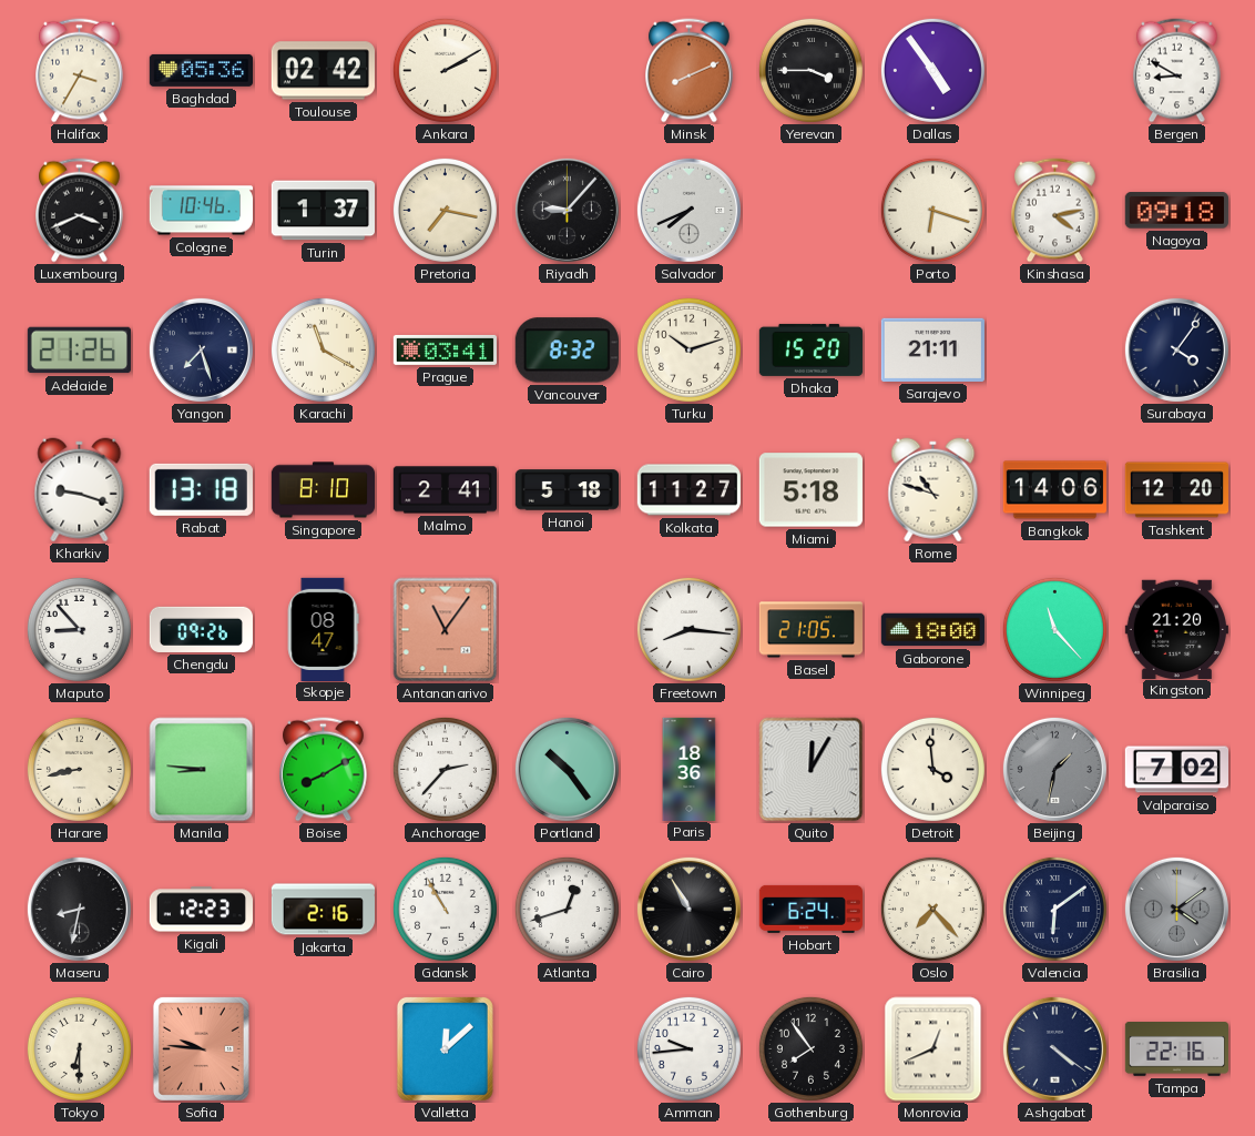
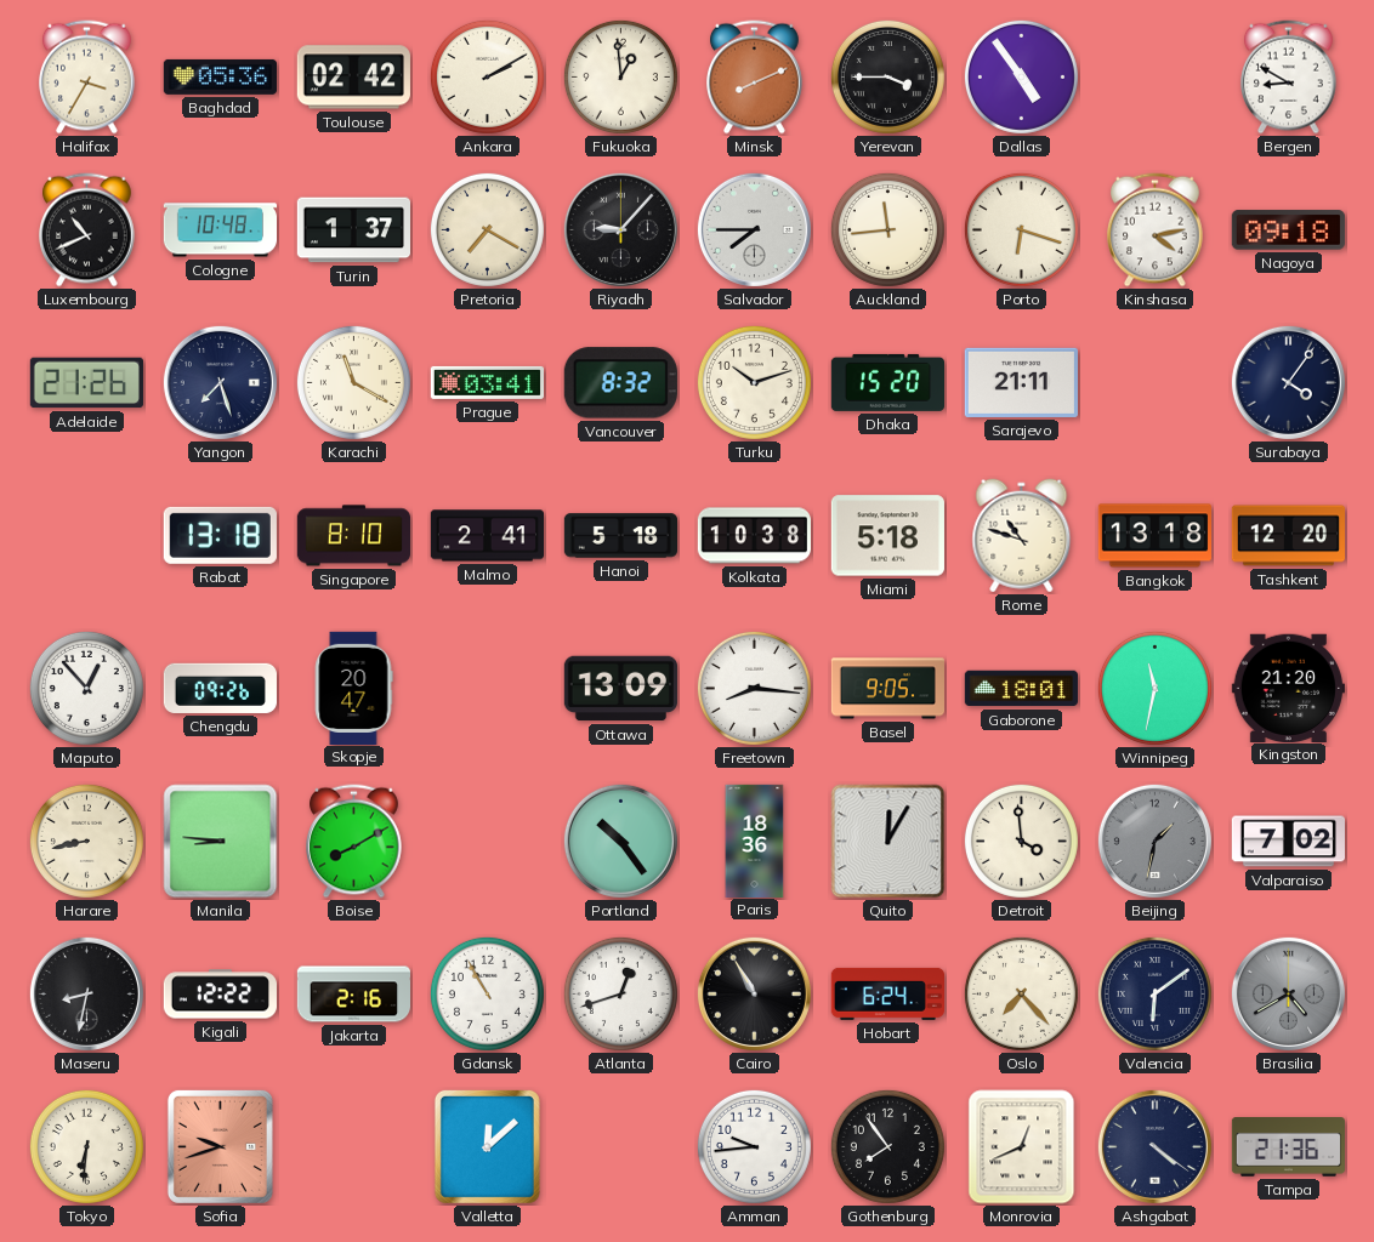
Fukuoka: none -> 12:59 (620, 76)
Luxembourg: 3:41 -> 10:41 (87, 230)
Cologne: 10:46 -> 10:48 (220, 230)
Pretoria: 7:17 -> 7:20 (487, 229)
Salvador: 7:41 -> 7:45 (754, 229)
Auckland: none -> 11:44 (887, 229)
Kharkiv: 9:18 -> none (80, 490)
Kolkata: 11:27 -> 10:38 (754, 536)
Bangkok: 14:06 -> 13:18 (1154, 536)
Maputo: 8:53 -> 12:53 (86, 688)
Skopje: 08:47 -> 20:47 (353, 688)
Antananarivo: 11:06 -> none (446, 630)
Ottawa: none -> 13:09 (620, 689)
Basel: 21:05 -> 9:05 (887, 689)
Gaborone: 18:00 -> 18:01 (1021, 689)
Winnipeg: 11:23 -> 11:32 (1154, 688)
Anchorage: 2:37 -> none (445, 769)
Kigali: 12:23 -> 12:22 (220, 995)
Brasilia: 4:09 -> 4:40 (1288, 993)
Tokyo: 6:30 -> 6:31 (86, 1146)
Sofia: 9:46 -> 9:42 (220, 1146)
Tampa: 22:16 -> 21:36 (1288, 1147)
